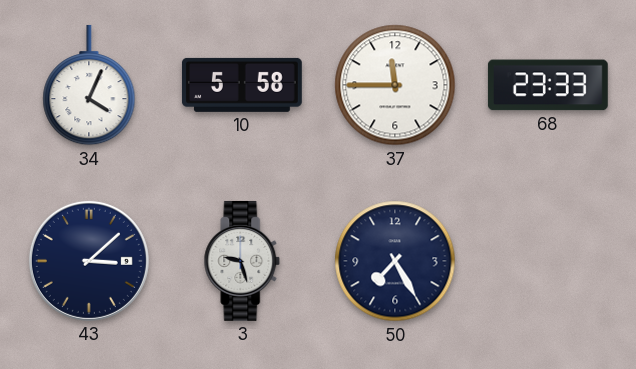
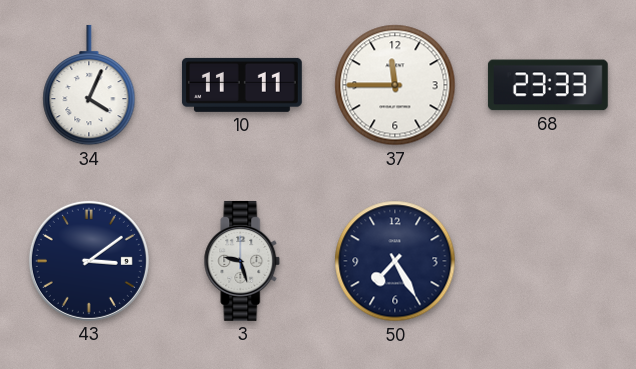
10: 5:58 -> 11:11 (242, 85)
43: 3:08 -> 3:09 (89, 261)
